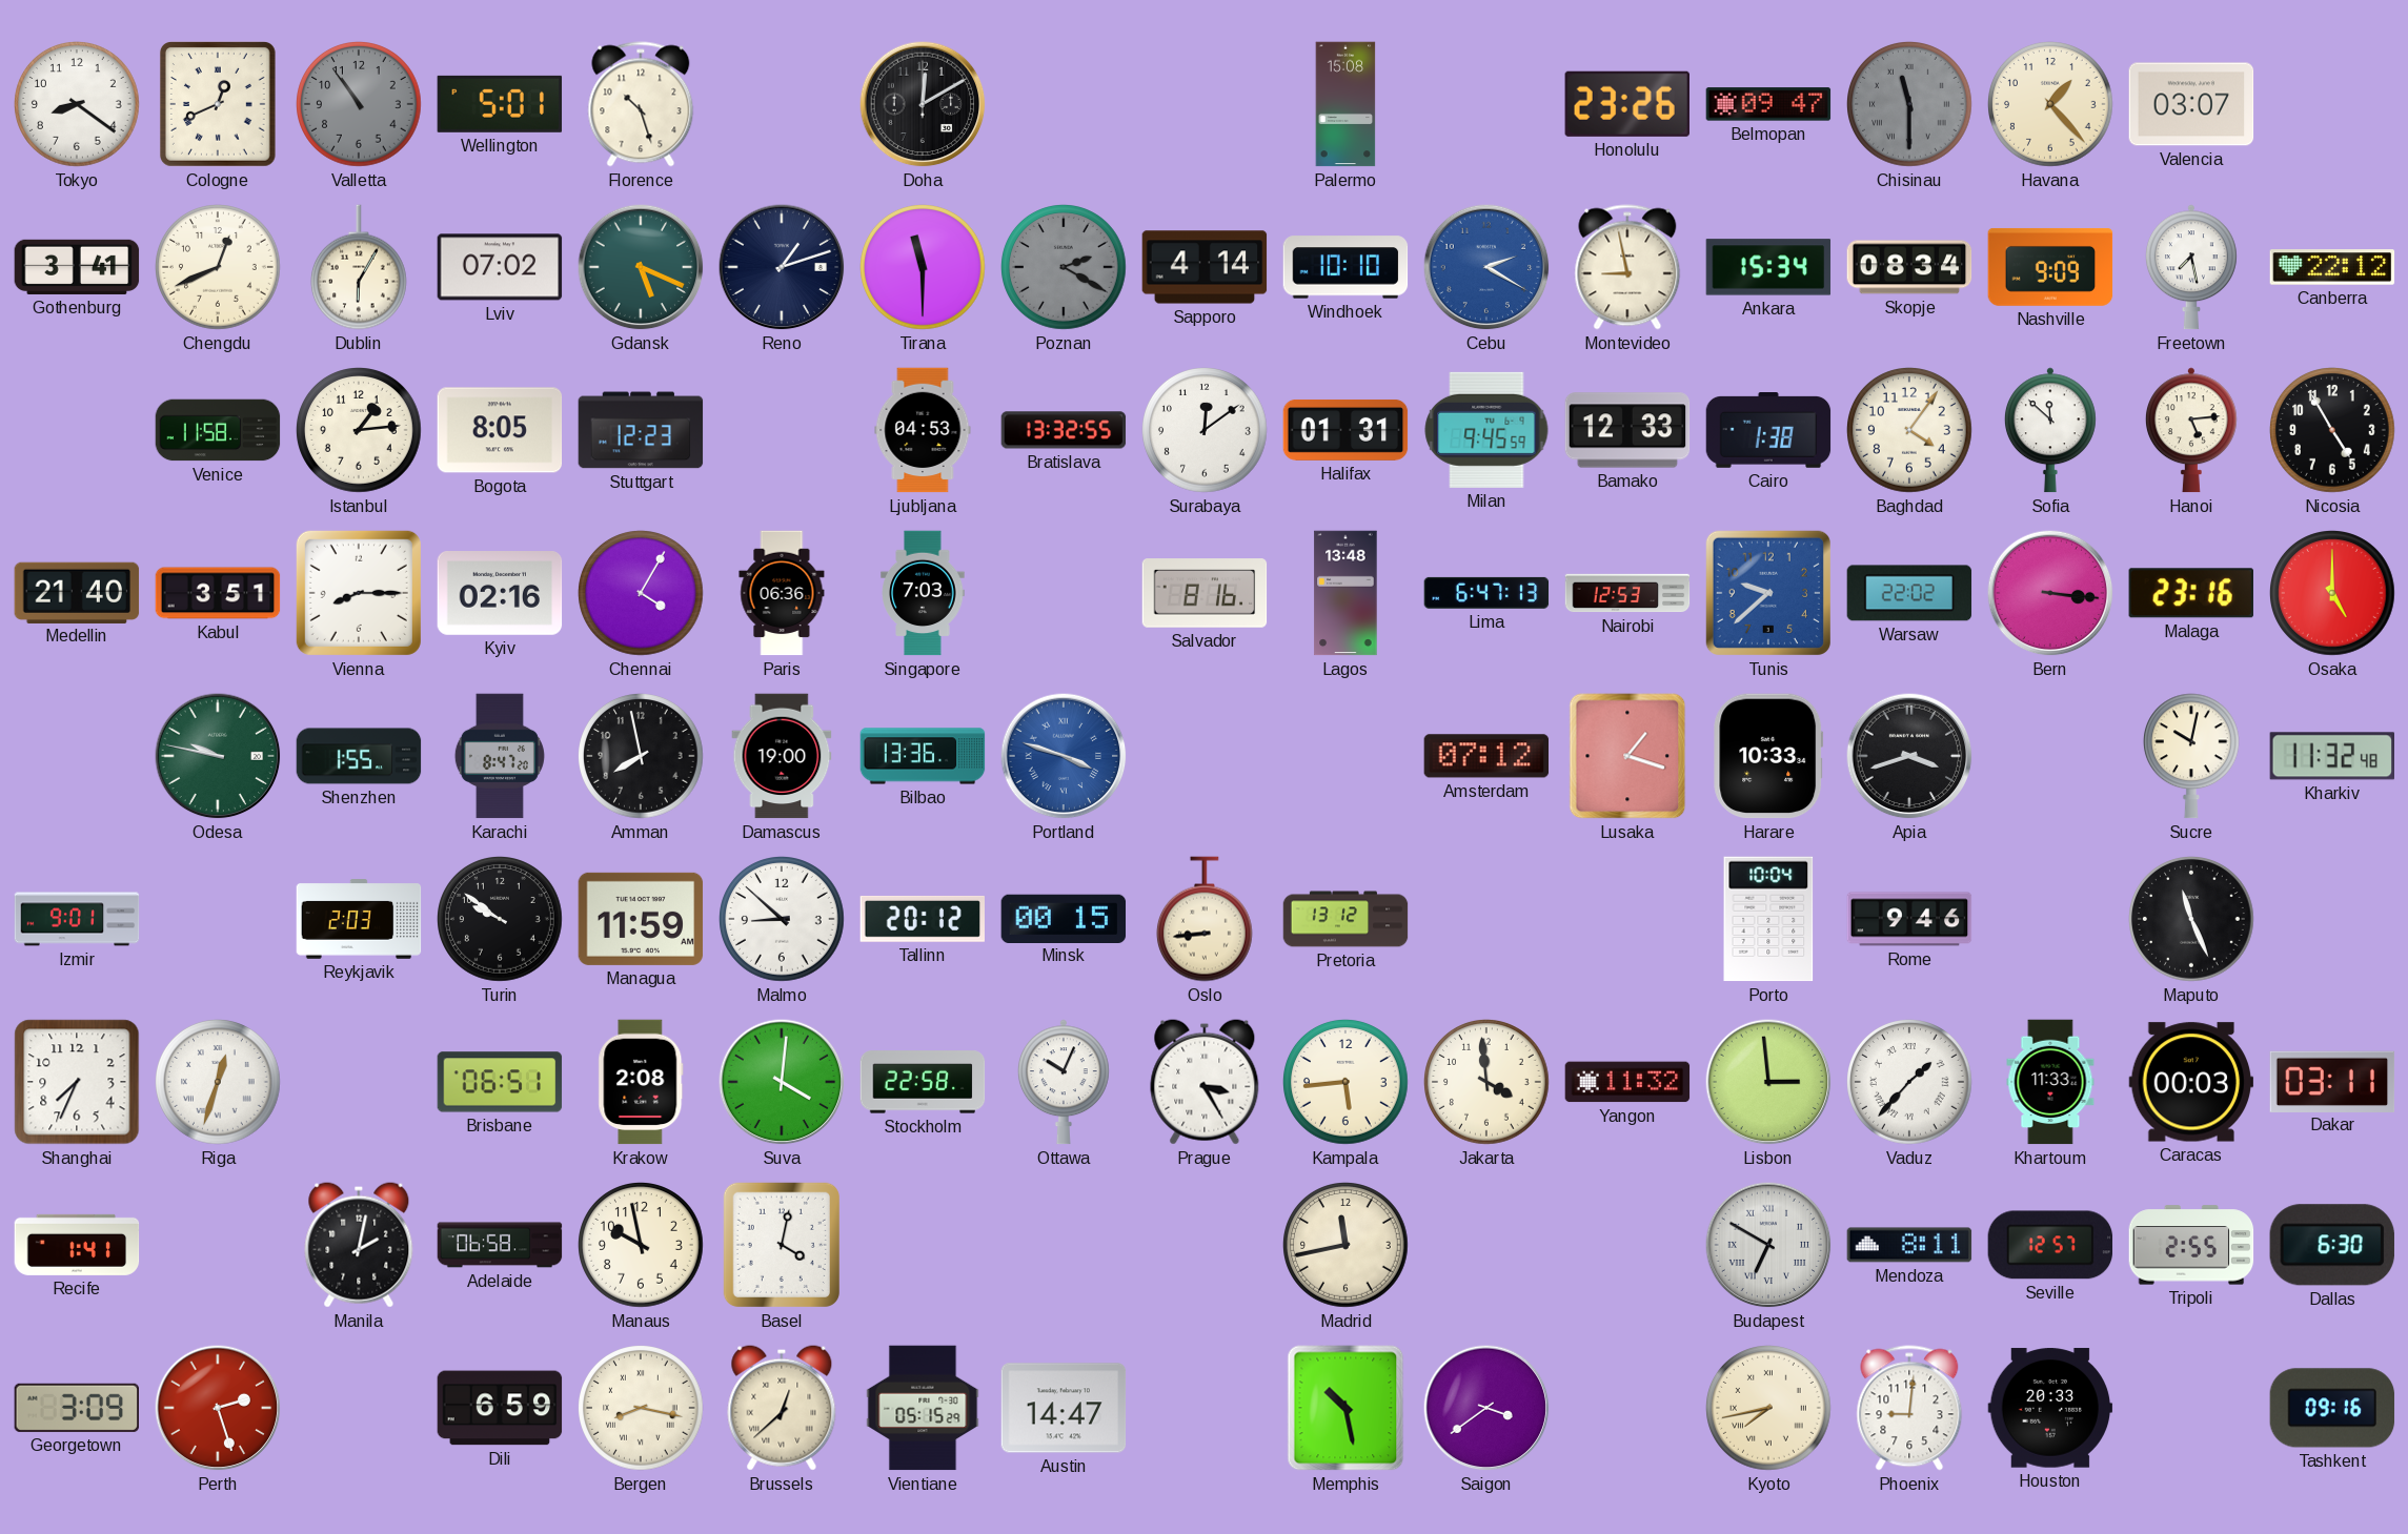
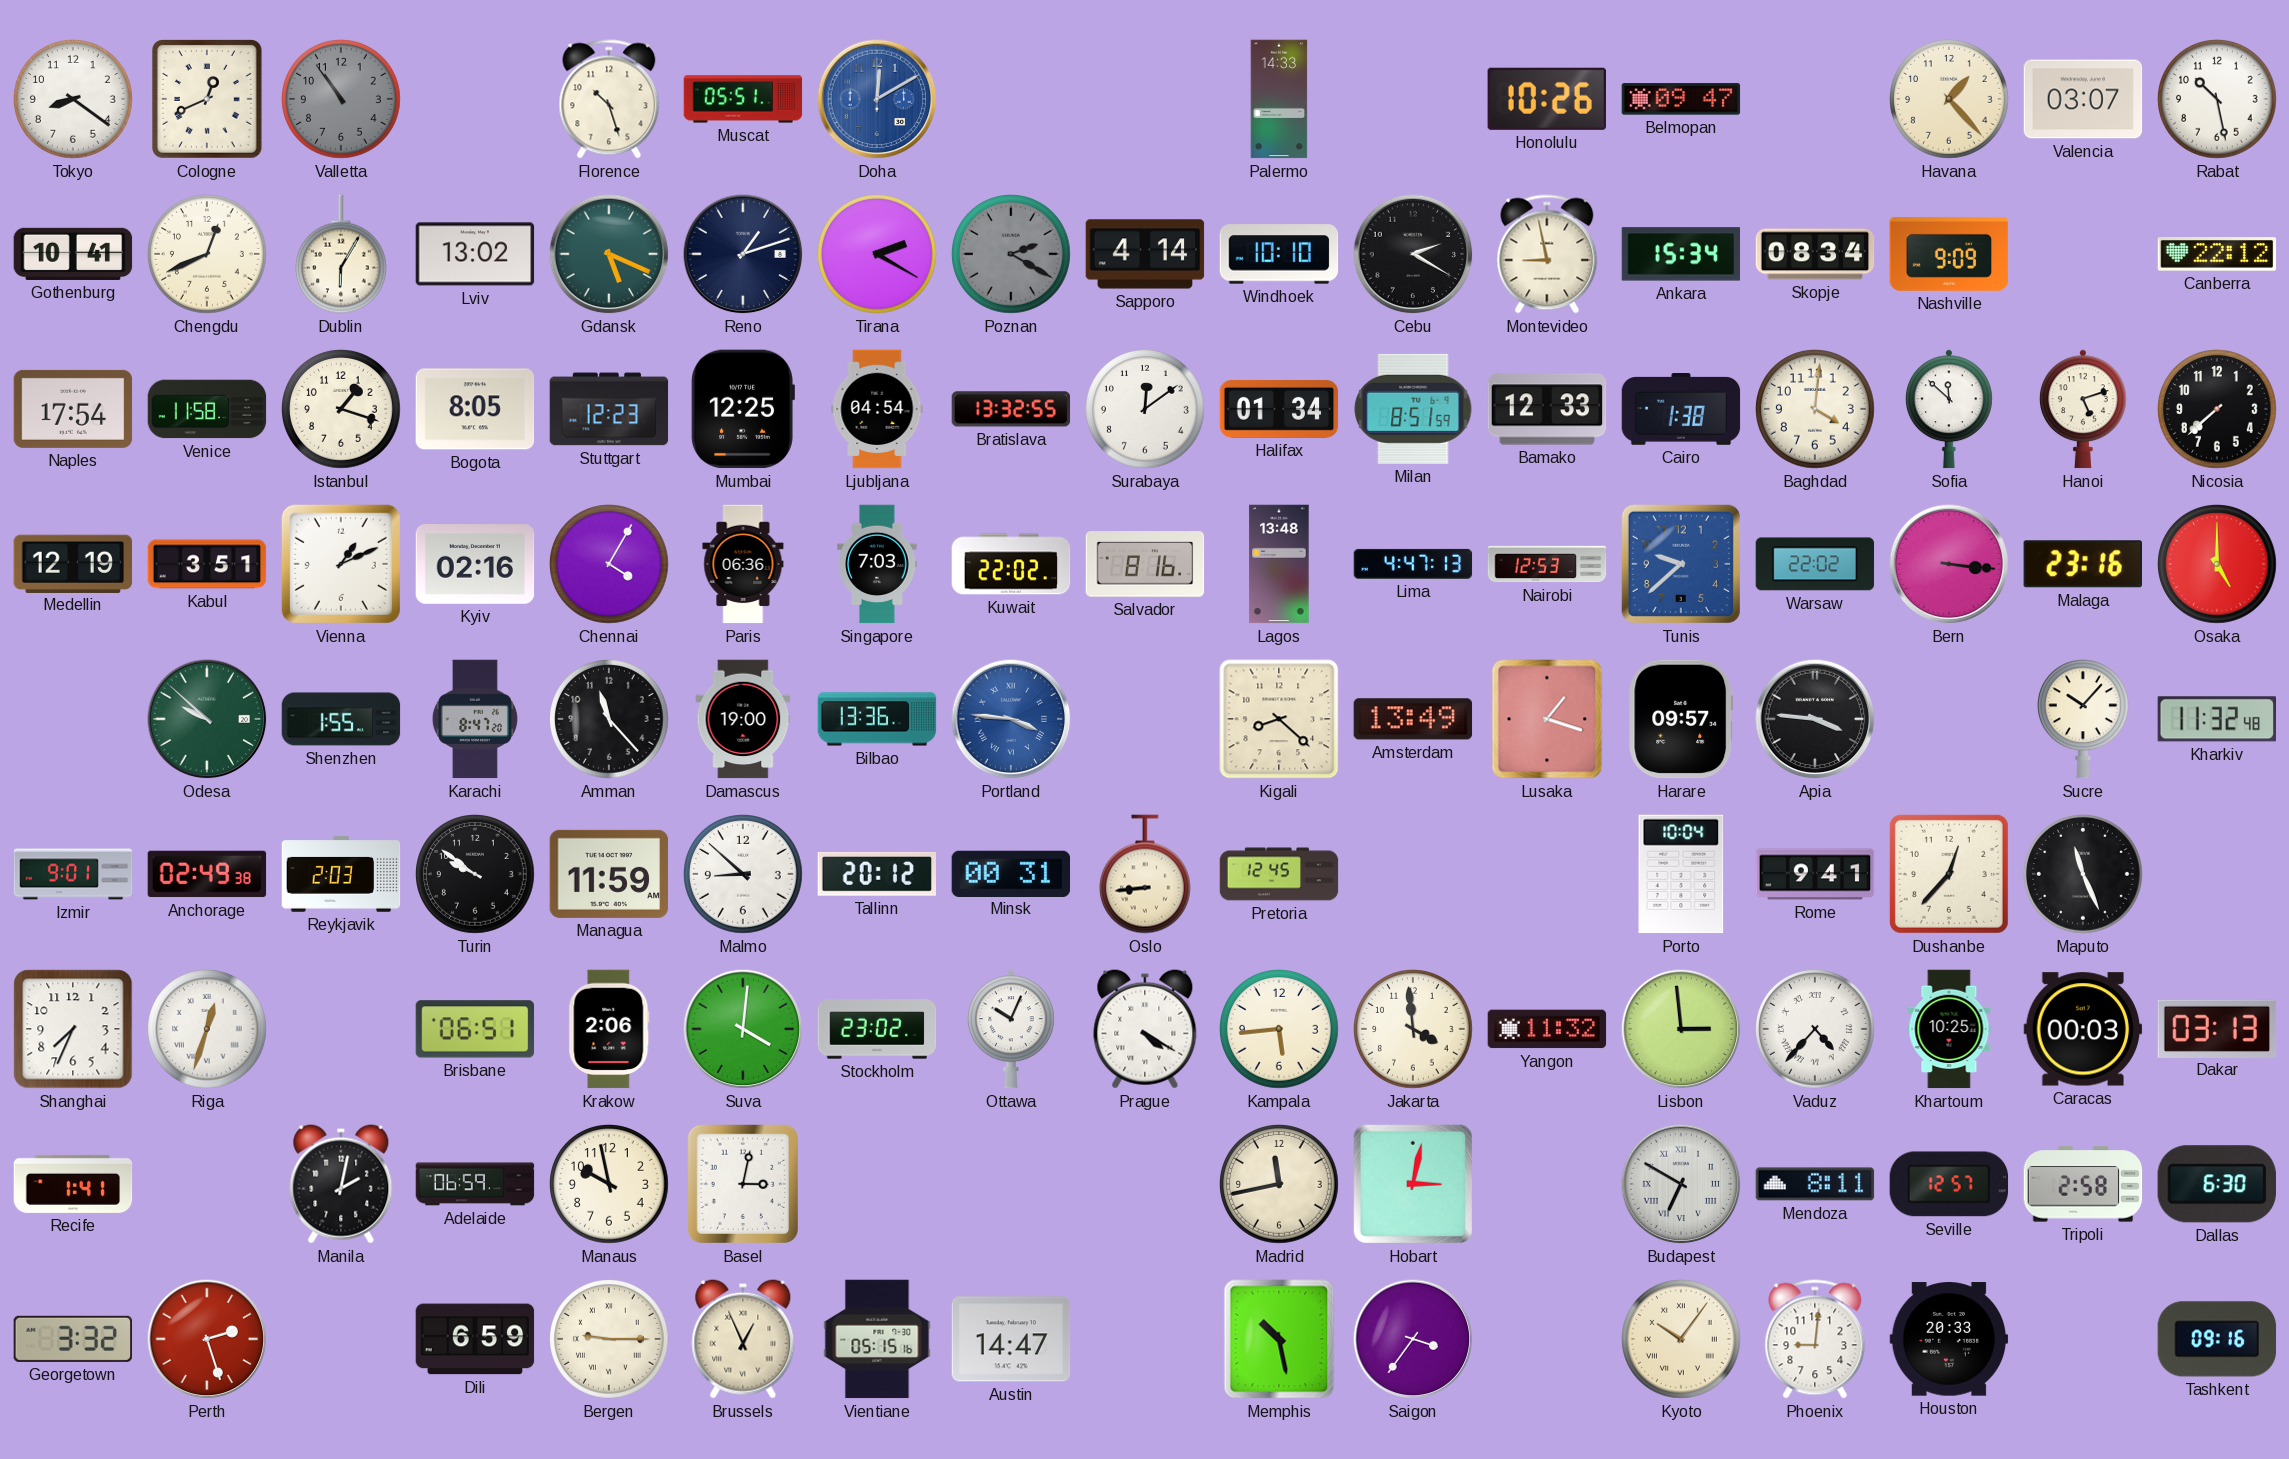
Wellington: 5:01 -> none (500, 104)
Muscat: none -> 05:51 (743, 99)
Doha dial: black -> blue (877, 99)
Palermo: 15:08 -> 14:33 (1279, 99)
Honolulu: 23:26 -> 10:26 (1547, 99)
Chisinau: 11:30 -> none (1910, 105)
Rabat: none -> 10:28 (2218, 100)
Gothenburg: 3:41 -> 10:41 (73, 254)
Lviv: 07:02 -> 13:02 (475, 254)
Tirana: 11:30 -> 2:20 (878, 255)
Cebu dial: blue -> black (1413, 254)
Freetown: 7:28 -> none (2191, 267)
Naples: none -> 17:54 (73, 409)
Istanbul: 1:14 -> 1:18 (342, 410)
Mumbai: none -> 12:25 (743, 409)
Ljubljana: 04:53 -> 04:54 (877, 409)
Halifax: 01:31 -> 01:34 (1279, 409)
Milan: 9:45 -> 8:51 (1413, 409)
Baghdad: 4:06 -> 4:01 (1816, 410)
Hanoi: 5:14 -> 5:12 (2083, 409)
Nicosia: 4:55 -> 7:38 (2218, 410)
Medellin: 21:40 -> 12:19 (73, 563)
Vienna: 8:15 -> 1:11 (341, 564)
Kuwait: none -> 22:02 (1011, 564)
Lima: 6:47 -> 4:47 (1413, 564)
Odesa: 9:47 -> 9:52 (207, 719)
Amman: 7:58 -> 11:23 (610, 720)
Portland: 3:48 -> 3:46 (1011, 719)
Kigali: none -> 8:22 (1279, 719)
Amsterdam: 07:12 -> 13:49 (1413, 719)
Harare: 10:33 -> 09:57 (1681, 719)
Apia: 3:42 -> 3:46 (1815, 719)
Sucre: 10:02 -> 10:07 (2083, 719)
Anchorage: none -> 02:49 (207, 874)
Minsk: 00:15 -> 00:31 (1011, 873)
Pretoria: 13:12 -> 12:45 (1279, 874)
Rome: 9:46 -> 9:41 (1815, 874)
Dushanbe: none -> 12:37 (1949, 874)
Krakow: 2:08 -> 2:06 (609, 1029)
Stockholm: 22:58 -> 23:02 (877, 1029)
Prague: 3:25 -> 4:20 (1145, 1029)
Vaduz: 1:37 -> 4:37 (1816, 1030)
Khartoum: 11:33 -> 10:25 (1949, 1029)
Dakar: 03:11 -> 03:13 (2217, 1028)
Adelaide: 06:58 -> 06:59 (475, 1184)
Basel: 4:02 -> 3:02 (743, 1184)
Hobart: none -> 3:02 (1413, 1184)
Tripoli: 2:55 -> 2:58 (2083, 1184)
Georgetown: 3:09 -> 3:32 (73, 1339)
Bergen: 8:17 -> 9:15 (610, 1340)
Brussels: 12:38 -> 12:56 (743, 1339)
Vientiane: 05:15:29 -> 05:15:16 (877, 1339)
Saigon: 3:39 -> 3:36 (1413, 1339)
Kyoto: 7:43 -> 10:06 (1682, 1340)
